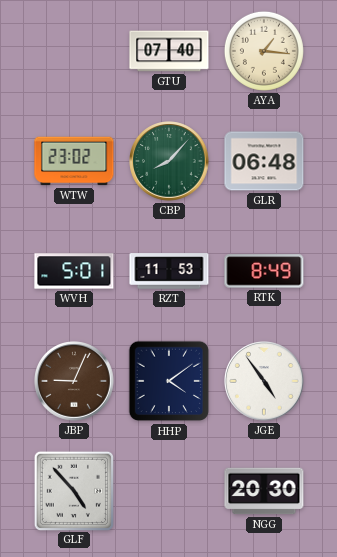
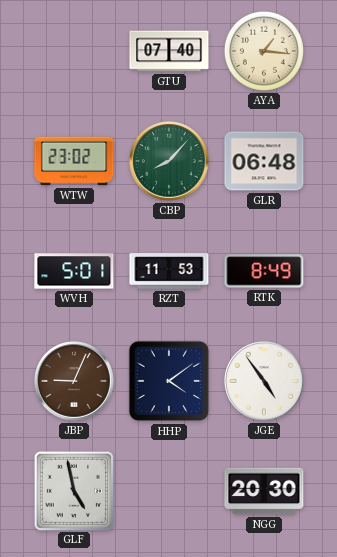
GLF: 4:53 -> 4:58 (73, 490)
